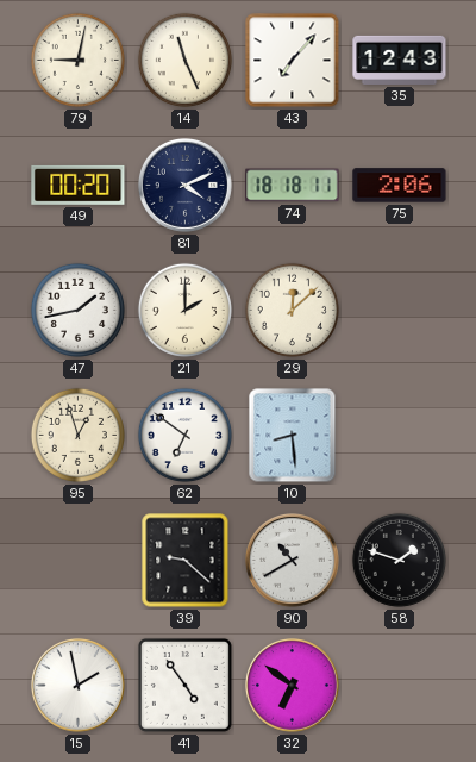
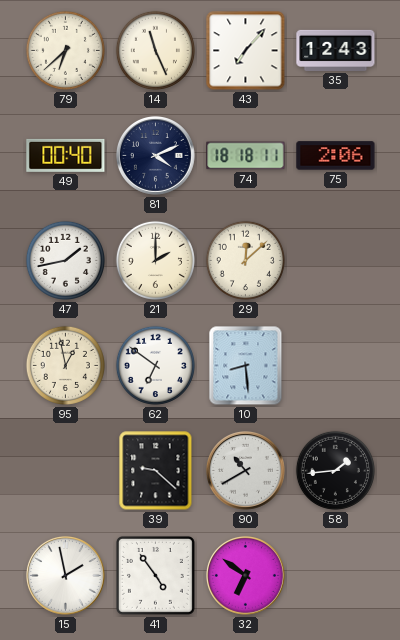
79: 9:02 -> 6:38 (65, 50)
49: 00:20 -> 00:40 (66, 155)
95: 12:57 -> 12:58 (65, 365)
58: 1:48 -> 1:44 (335, 470)
